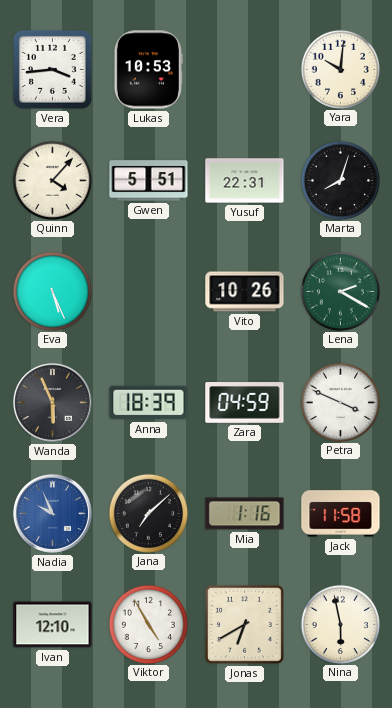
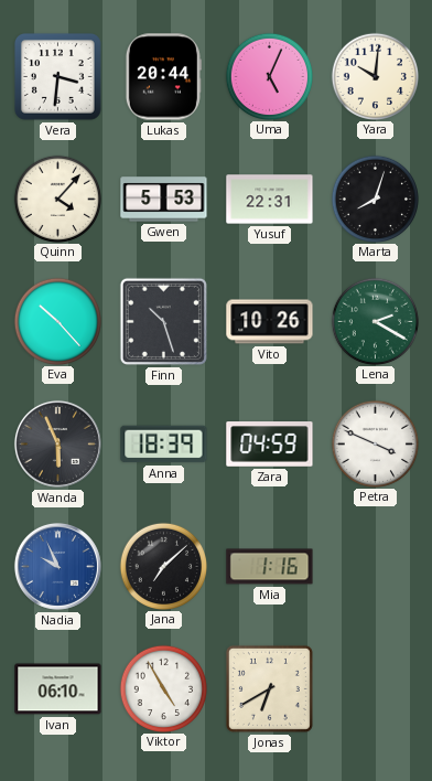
Vera: 3:44 -> 3:31 (57, 76)
Lukas: 10:53 -> 20:44 (163, 77)
Uma: none -> 5:04 (269, 76)
Gwen: 5:51 -> 5:53 (164, 200)
Eva: 5:26 -> 10:23 (57, 321)
Finn: none -> 10:27 (163, 321)
Jack: 11:58 -> none (341, 514)
Ivan: 12:10 -> 06:10 (58, 689)
Nina: 5:58 -> none (340, 624)
